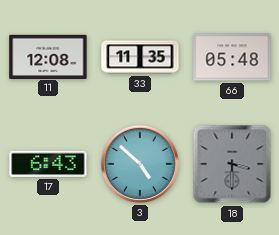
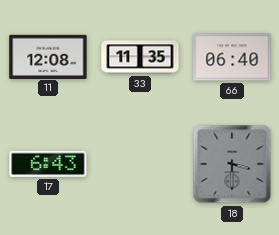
66: 05:48 -> 06:40 (232, 57)
3: 4:52 -> none (140, 164)
